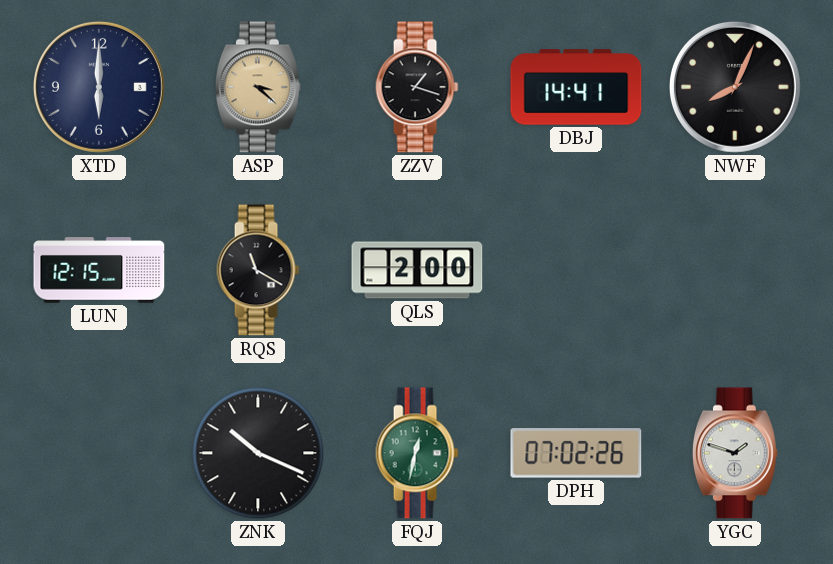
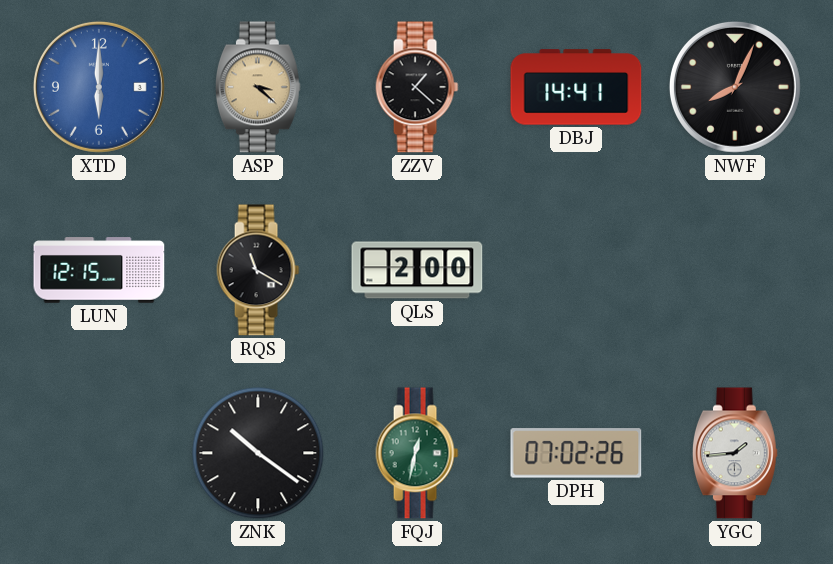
XTD dial: navy -> blue (99, 87)
ZZV: 1:18 -> 1:22 (417, 87)
ZNK: 10:19 -> 10:21 (258, 453)
YGC: 1:48 -> 1:44 (735, 453)
